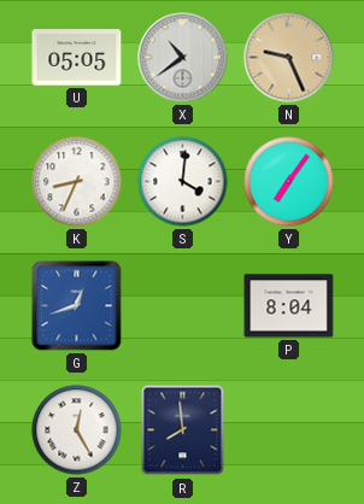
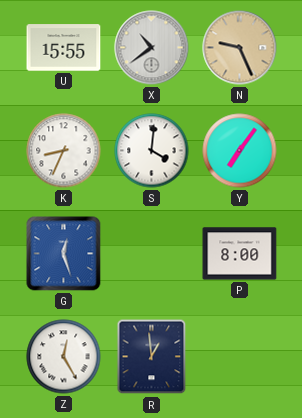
U: 05:05 -> 15:55 (64, 48)
G: 12:42 -> 12:27 (64, 254)
P: 8:04 -> 8:00 (240, 254)
R: 7:59 -> 12:59 (152, 357)
